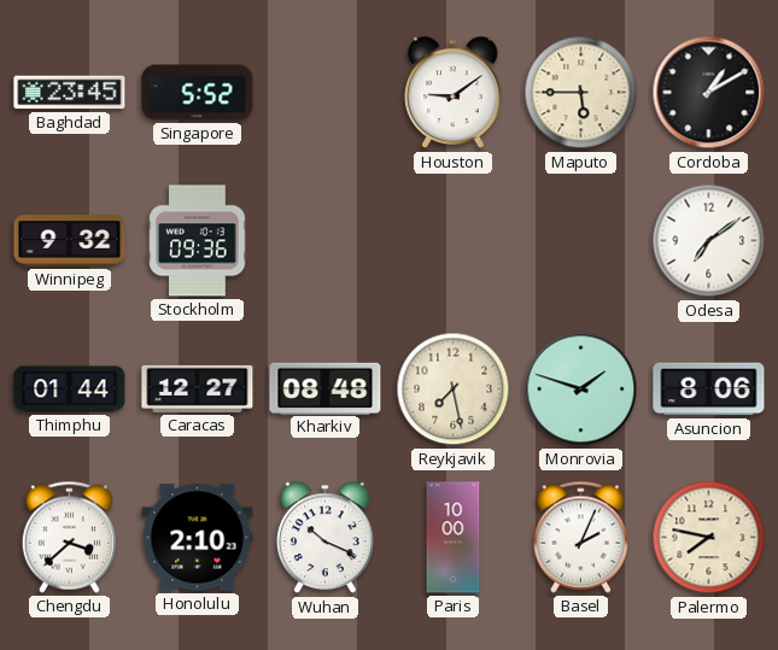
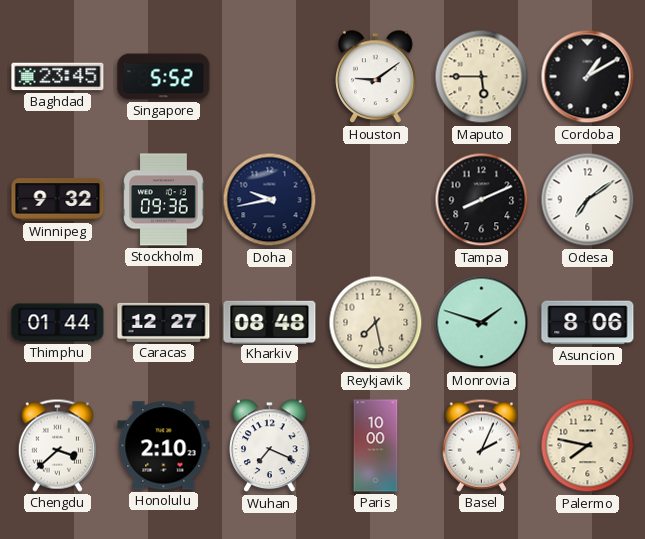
Doha: none -> 9:43 (270, 200)
Tampa: none -> 8:11 (482, 200)
Wuhan: 10:19 -> 7:19 (270, 446)
